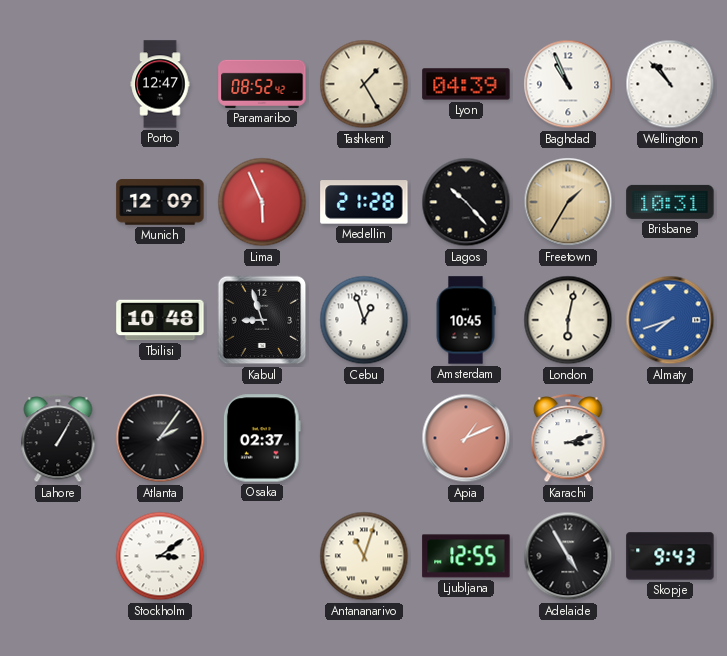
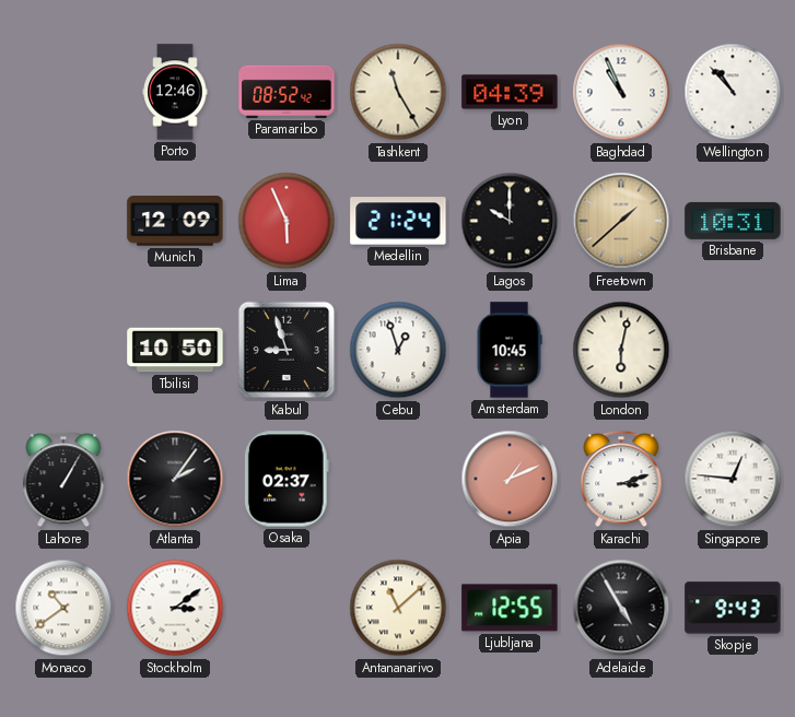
Porto: 12:47 -> 12:46 (175, 92)
Tashkent: 1:25 -> 11:25 (398, 92)
Medellin: 21:28 -> 21:24 (398, 221)
Lagos: 10:23 -> 10:00 (510, 221)
Freetown: 1:35 -> 1:38 (621, 221)
Tbilisi: 10:48 -> 10:50 (175, 350)
Almaty: 7:42 -> none (670, 320)
Singapore: none -> 12:46 (733, 479)
Monaco: none -> 10:39 (63, 608)
Antananarivo: 11:03 -> 11:08 (398, 608)
